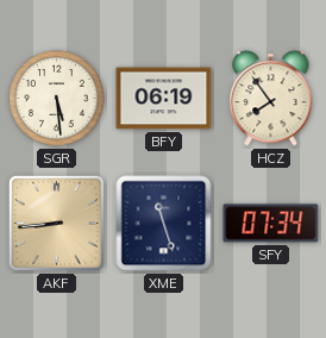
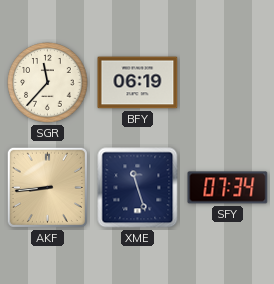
SGR: 5:29 -> 11:37 (48, 83)
HCZ: 7:54 -> none (271, 99)
